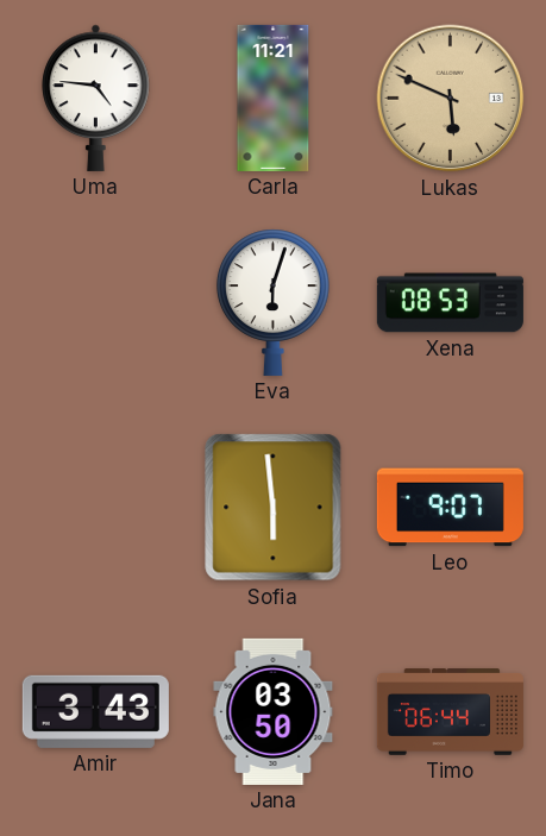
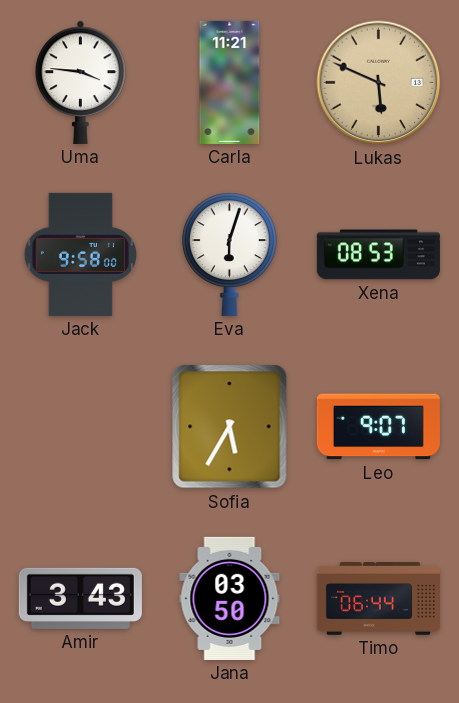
Uma: 4:46 -> 3:46 (81, 82)
Jack: none -> 9:58 (80, 254)
Sofia: 5:59 -> 5:35 (230, 427)
